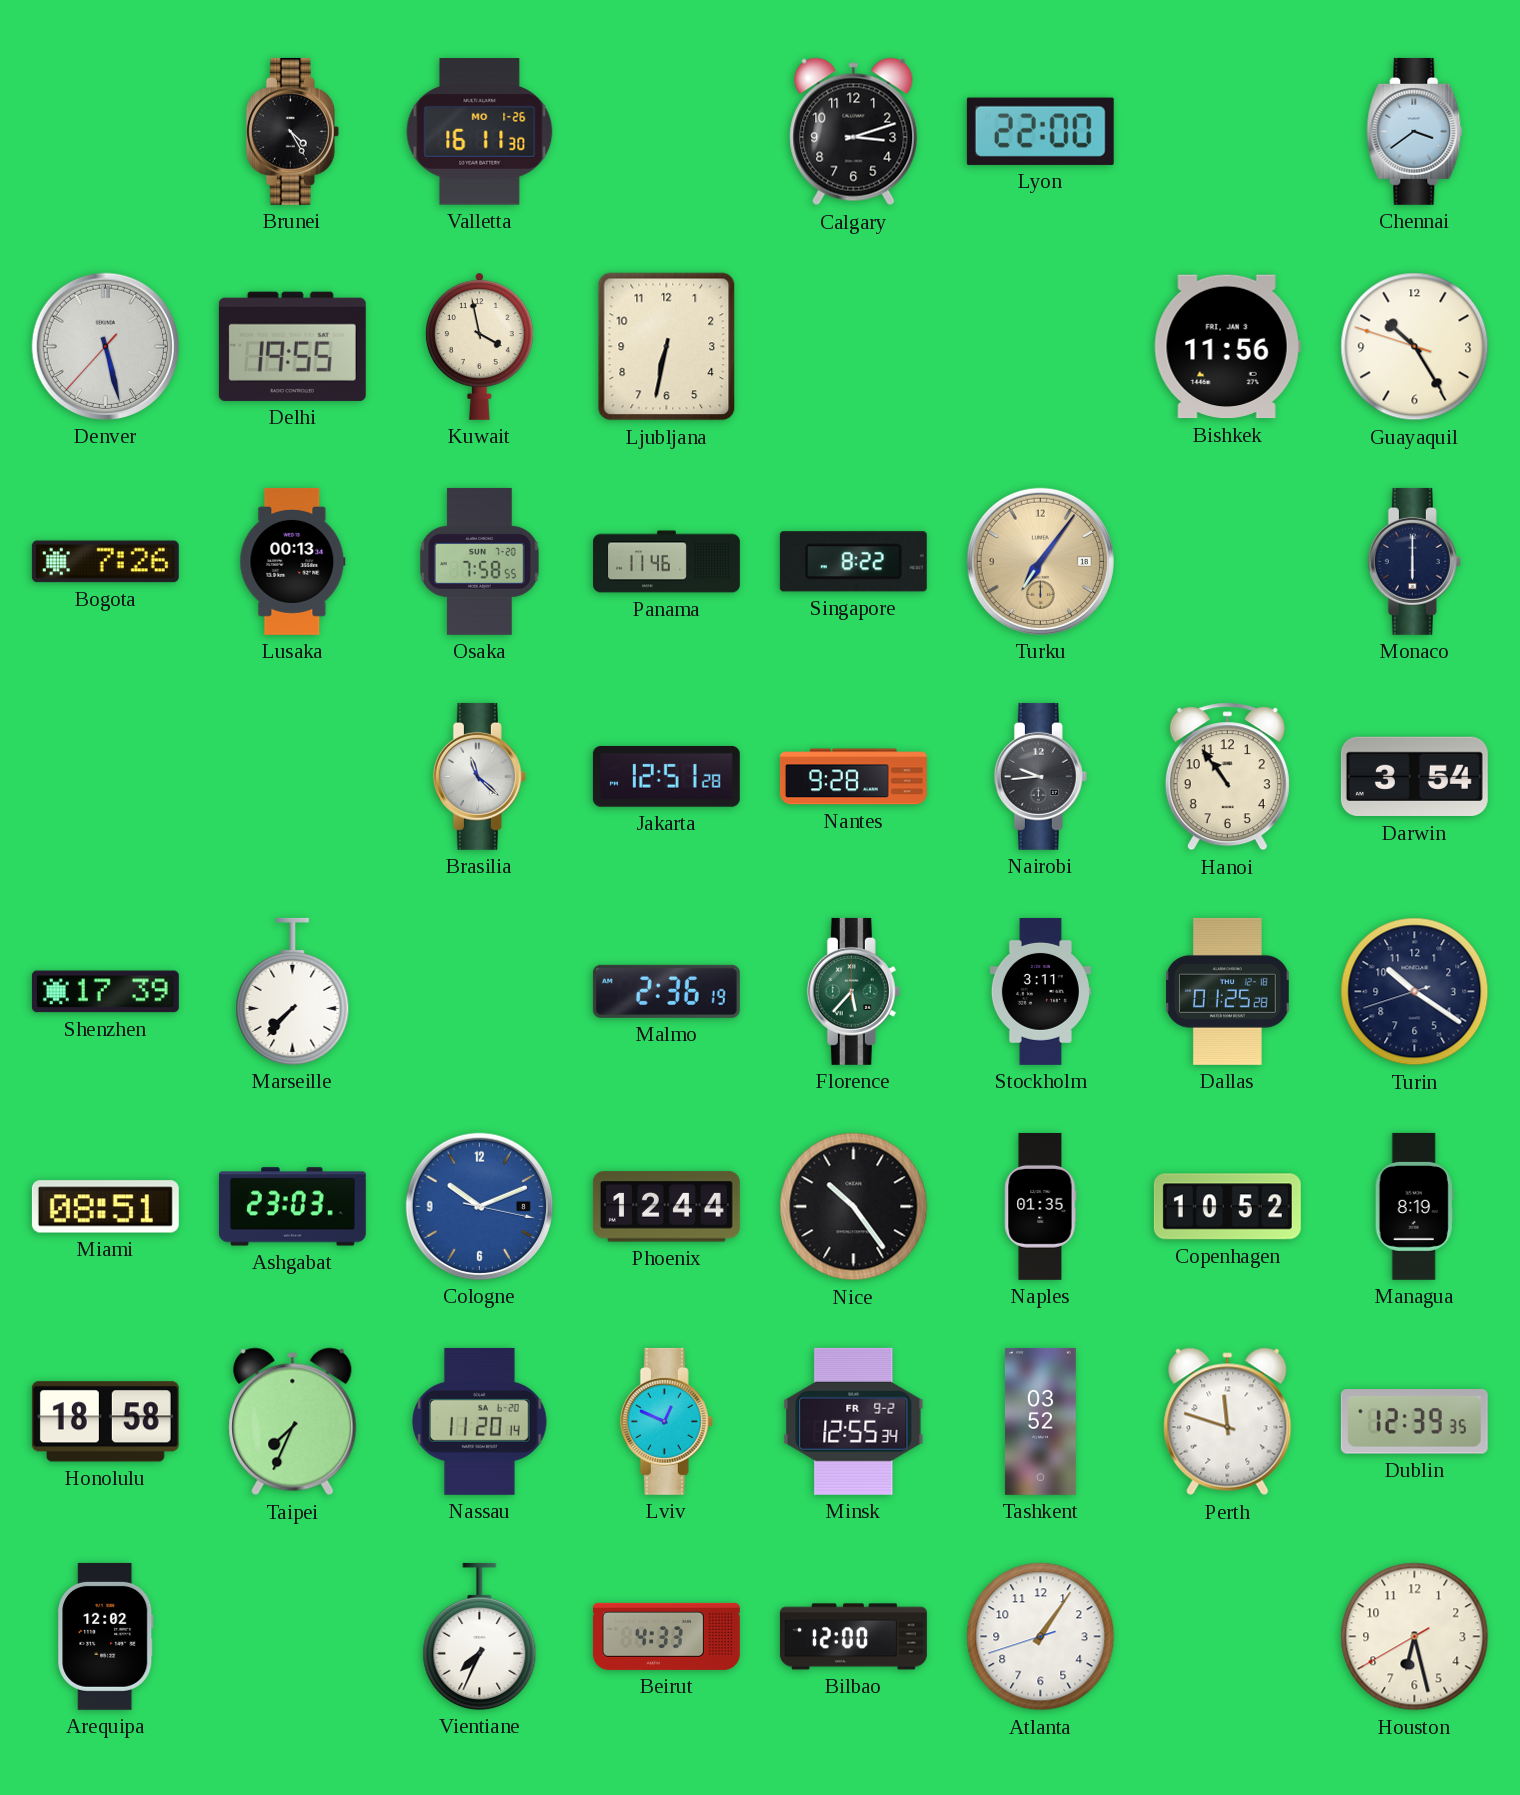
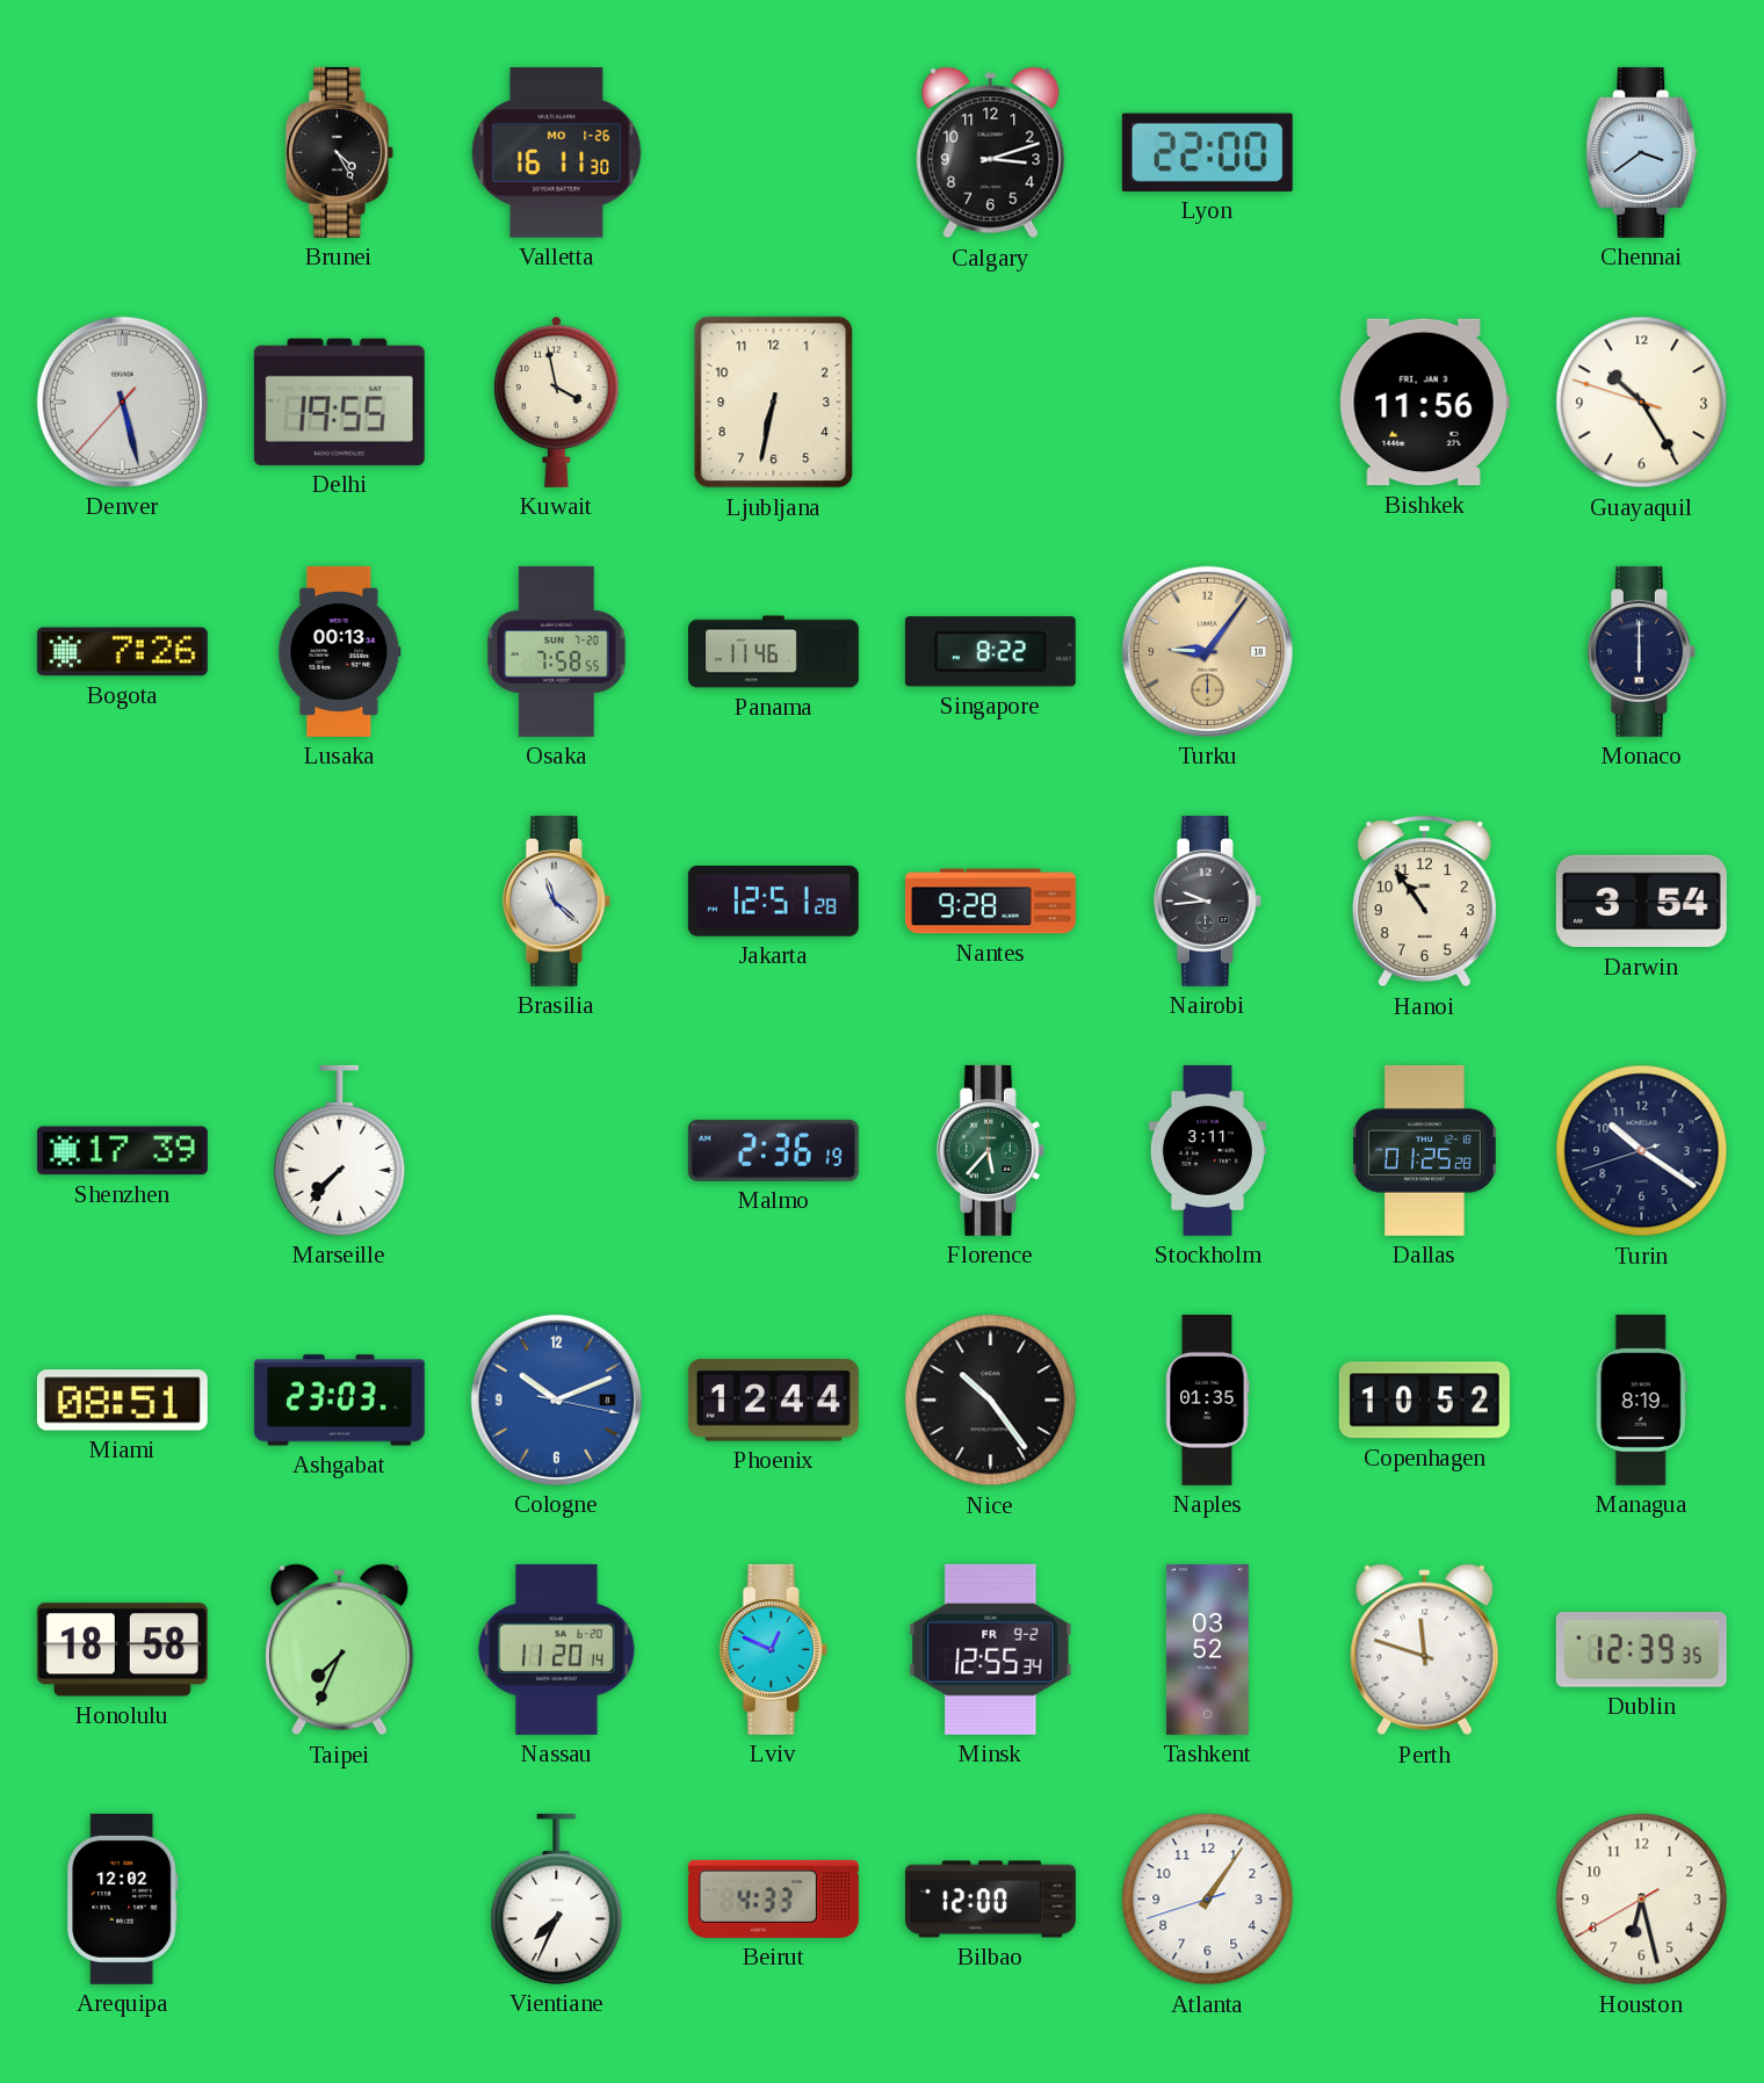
Turku: 7:06 -> 9:06 (1207, 651)
